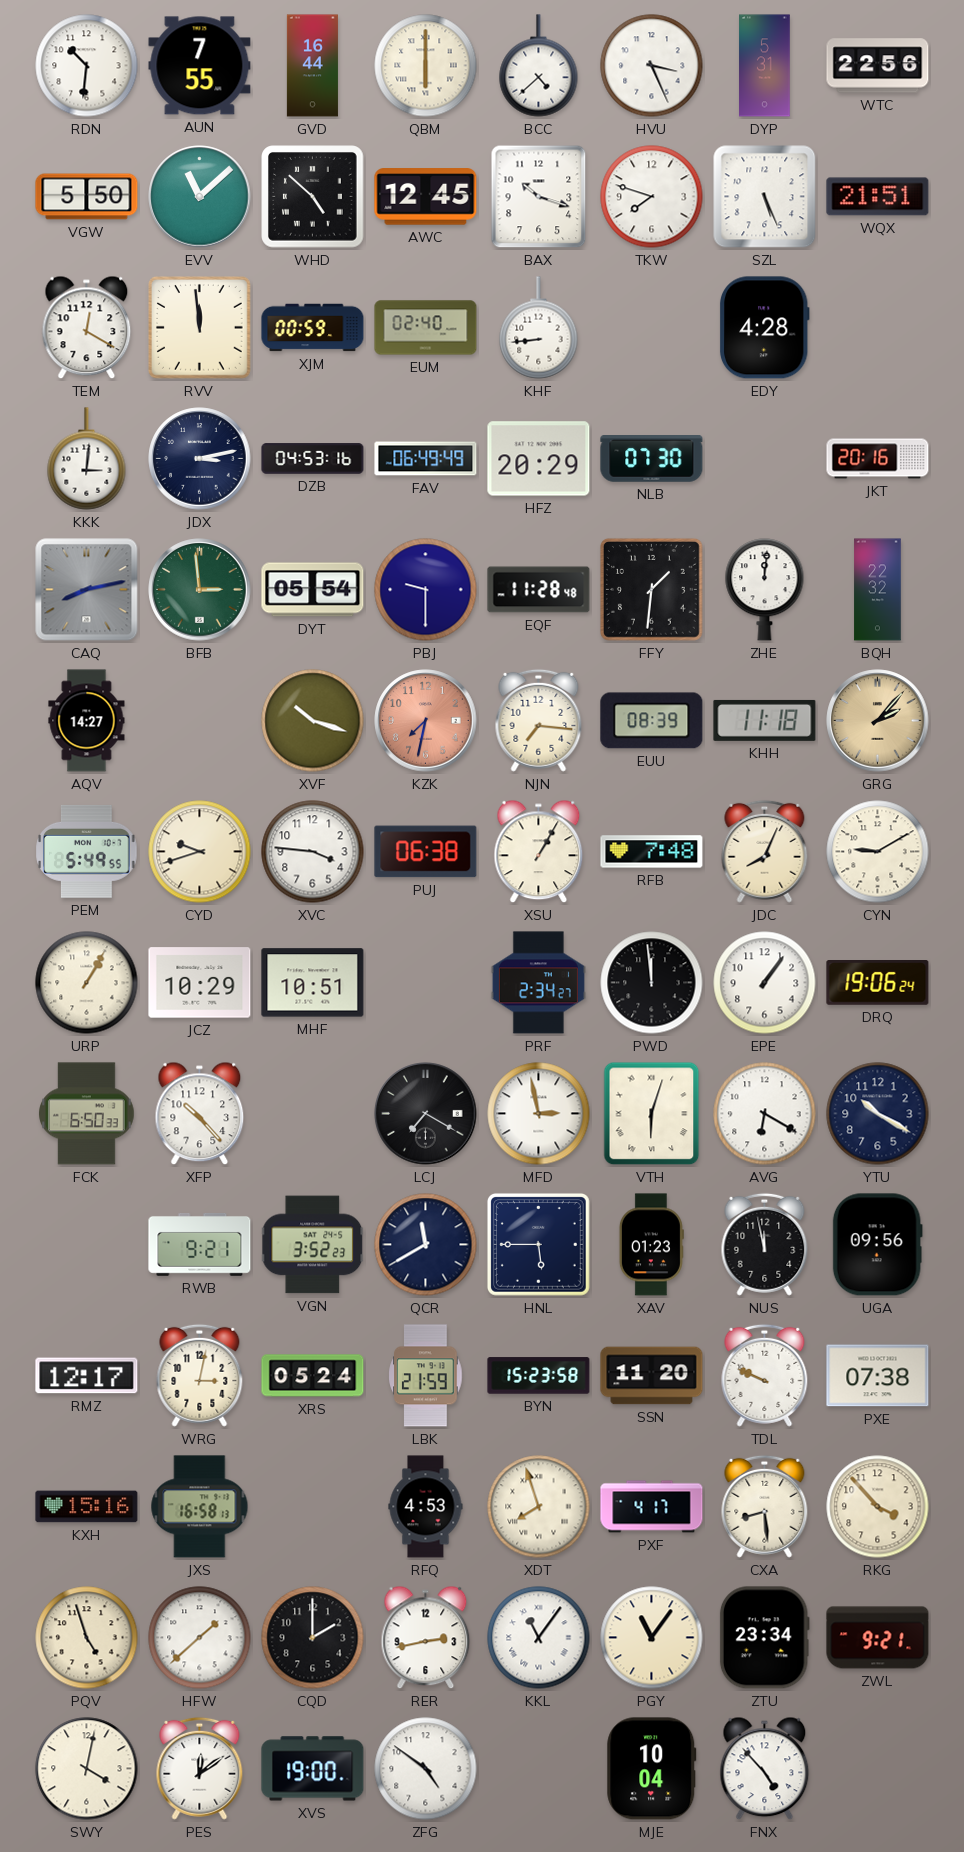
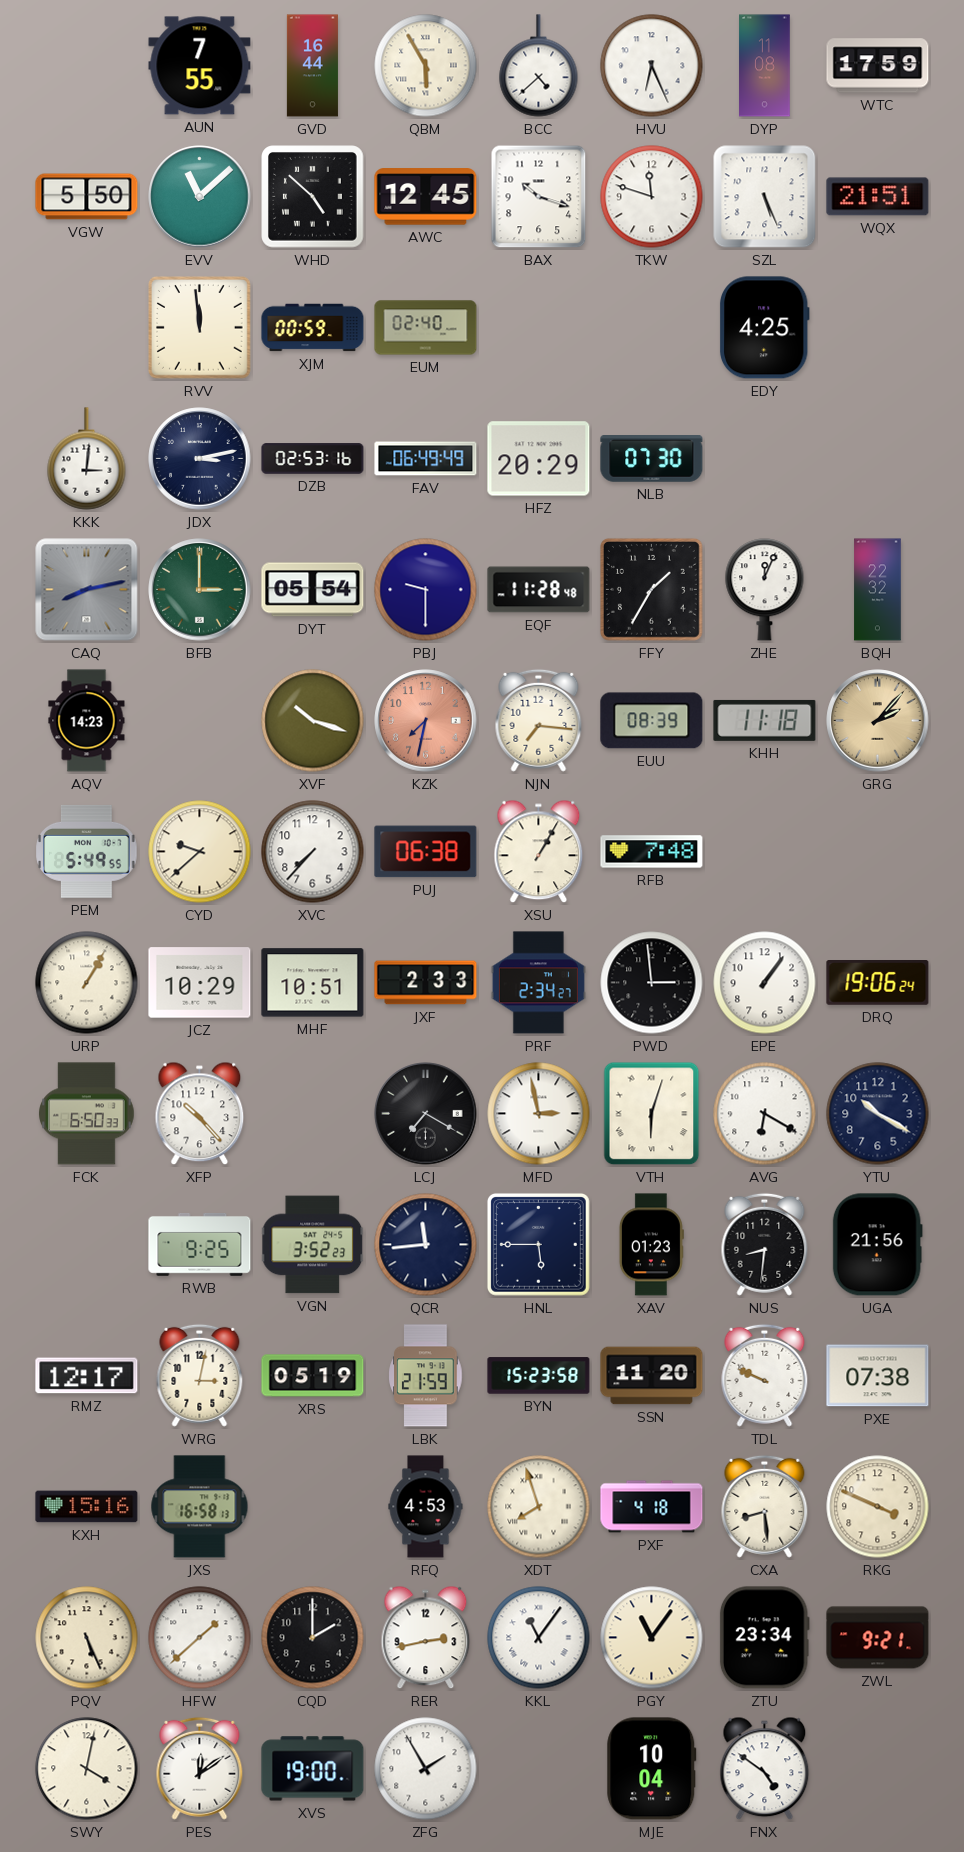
RDN: 10:31 -> none (87, 66)
QBM: 6:00 -> 5:55 (426, 66)
HVU: 3:26 -> 6:26 (652, 66)
DYP: 5:31 -> 11:08 (765, 66)
WTC: 22:56 -> 17:59 (878, 66)
TKW: 7:48 -> 11:48 (652, 197)
TEM: 12:20 -> none (87, 328)
KHF: 8:44 -> none (539, 328)
EDY: 4:28 -> 4:25 (764, 328)
DZB: 04:53 -> 02:53 (313, 459)
JKT: 20:16 -> none (878, 459)
BFB: 2:59 -> 3:00 (200, 590)
FFY: 1:31 -> 1:35 (652, 590)
ZHE: 12:01 -> 12:04 (765, 590)
AQV: 14:27 -> 14:23 (87, 721)
CYD: 9:42 -> 9:38 (200, 852)
XVC: 3:46 -> 7:37 (313, 852)
JDC: 8:04 -> none (765, 851)
CYN: 9:10 -> none (878, 852)
JXF: none -> 2:33 (426, 983)
PWD: 11:59 -> 2:59 (652, 983)
RWB: 9:21 -> 9:25 (200, 1244)
QCR: 11:40 -> 11:44 (426, 1245)
NUS: 11:58 -> 8:31 (765, 1244)
UGA: 09:56 -> 21:56 (877, 1245)
XRS: 05:24 -> 05:19 (313, 1376)
PXF: 4:17 -> 4:18 (652, 1507)
RKG: 3:53 -> 3:49 (878, 1507)
PQV: 4:57 -> 5:26 (87, 1638)
ZFG: 4:51 -> 1:55 (426, 1769)
FNX: 4:53 -> 4:51 (765, 1769)
